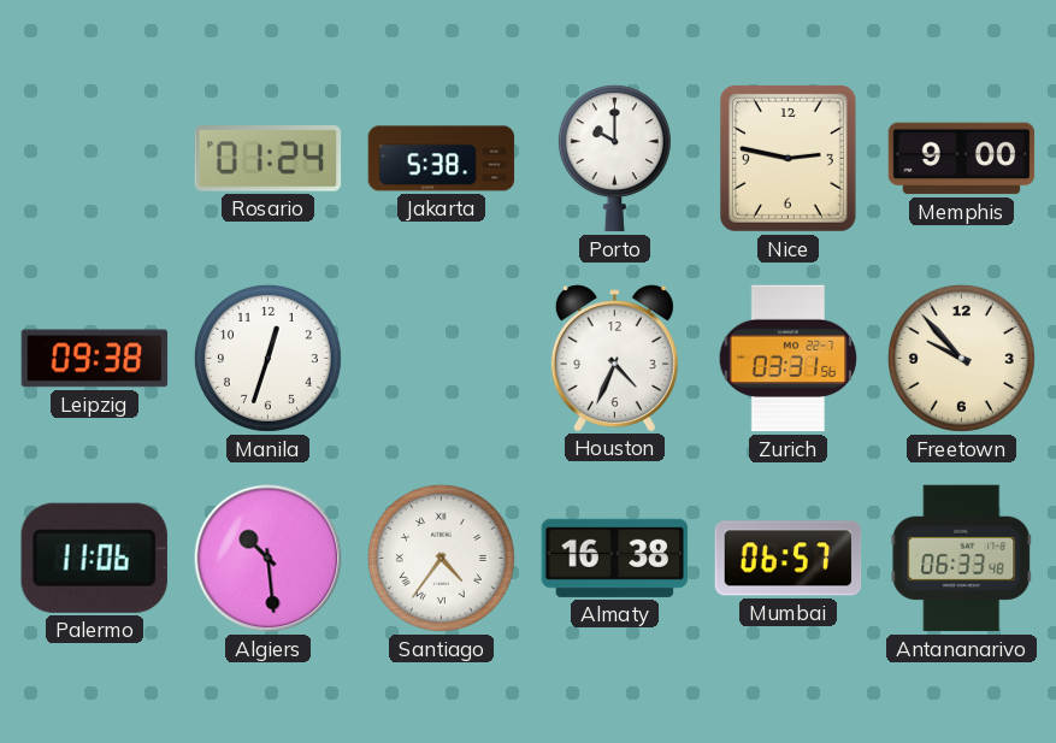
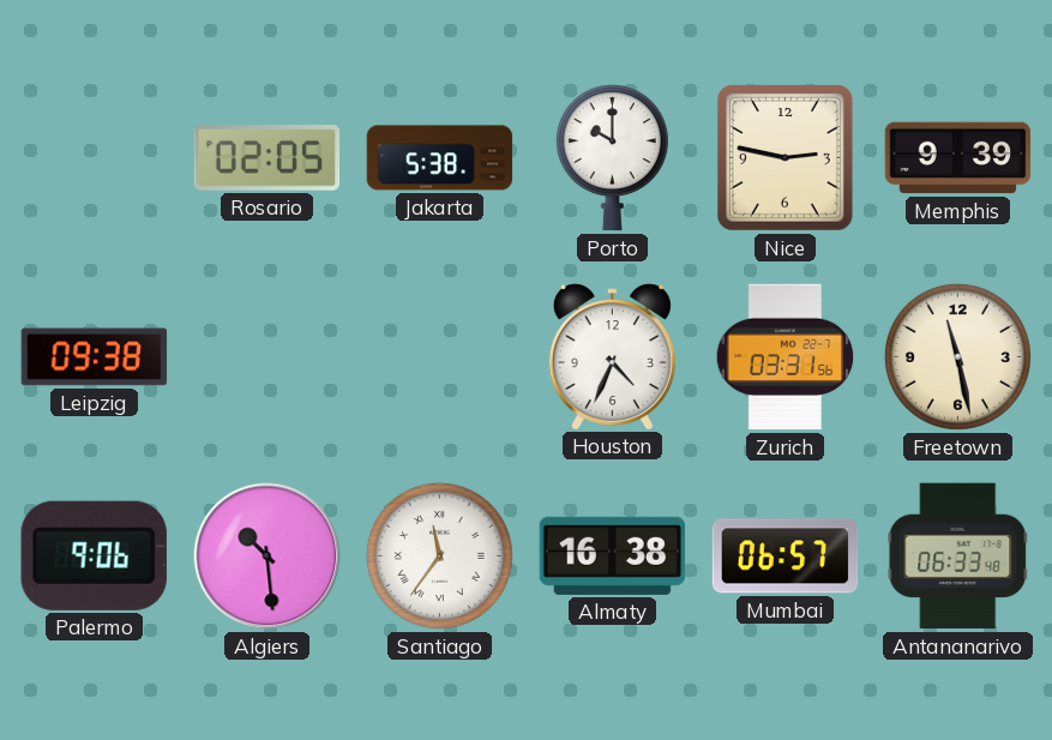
Rosario: 01:24 -> 02:05 (267, 158)
Memphis: 9:00 -> 9:39 (958, 158)
Manila: 12:33 -> none (267, 358)
Freetown: 9:53 -> 11:28 (957, 356)
Palermo: 11:06 -> 9:06 (94, 555)
Santiago: 4:36 -> 11:36 (439, 555)
